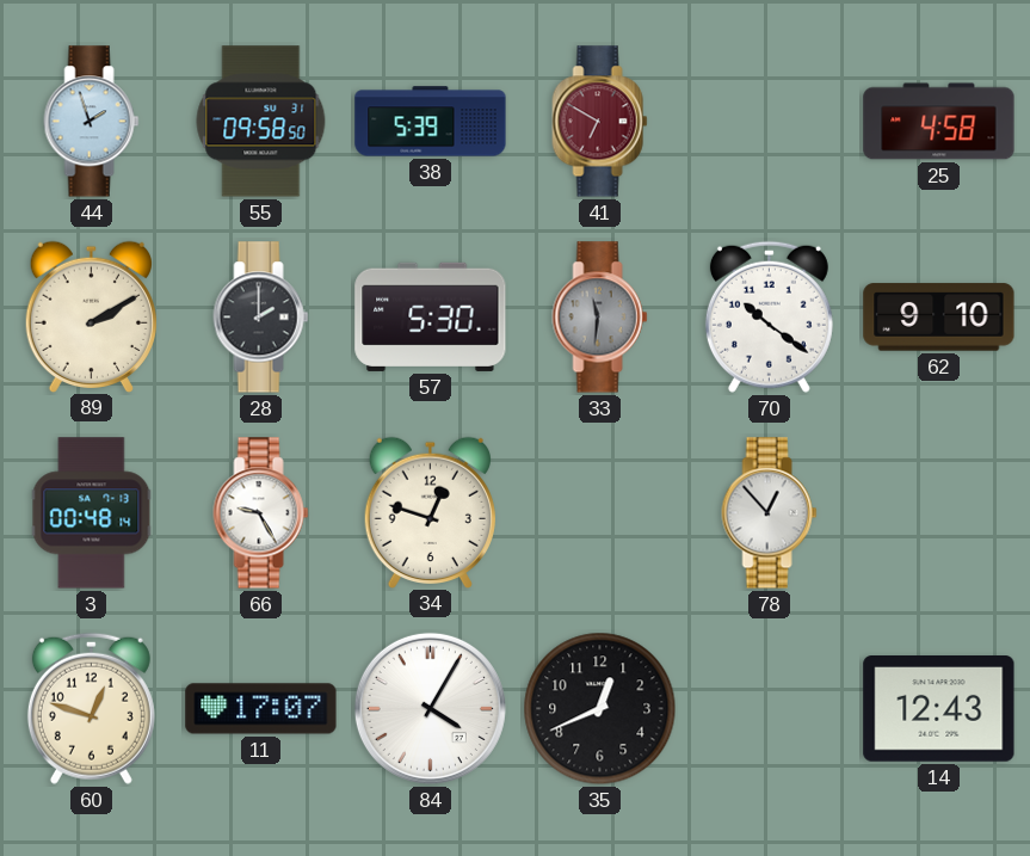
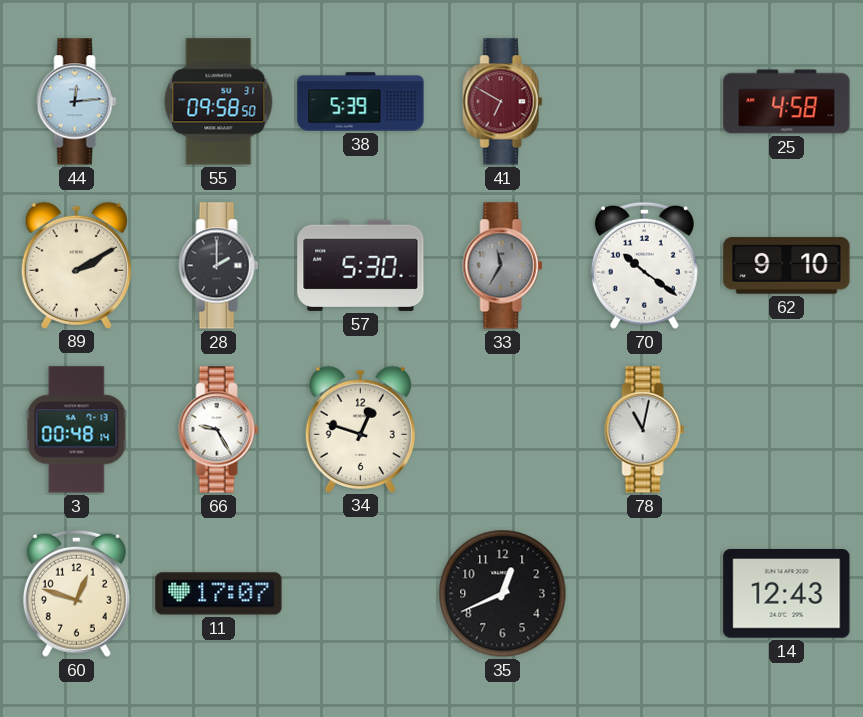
44: 1:57 -> 12:14 (77, 102)
33: 11:31 -> 11:35 (503, 266)
78: 12:53 -> 11:02 (645, 430)
84: 4:05 -> none (430, 708)
